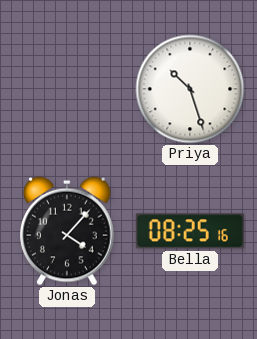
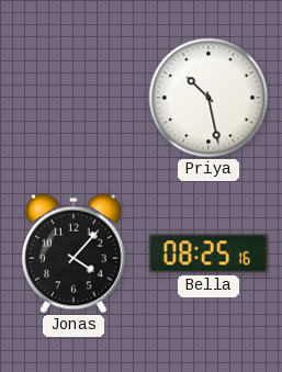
Priya: 10:27 -> 10:28 (208, 98)
